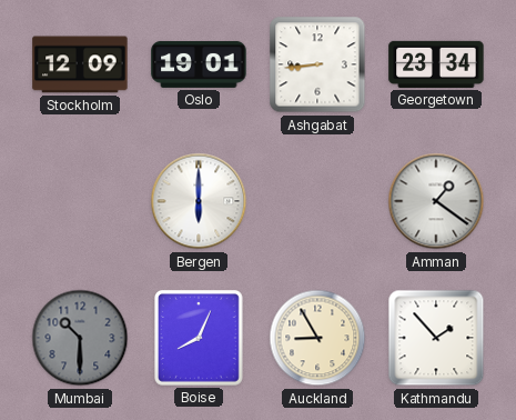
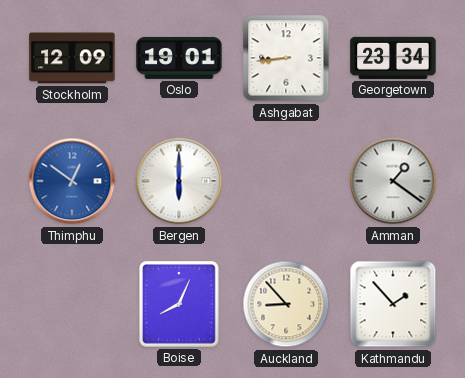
Thimphu: none -> 12:51 (72, 181)
Mumbai: 10:30 -> none (80, 338)
Auckland: 8:55 -> 8:53 (286, 304)
